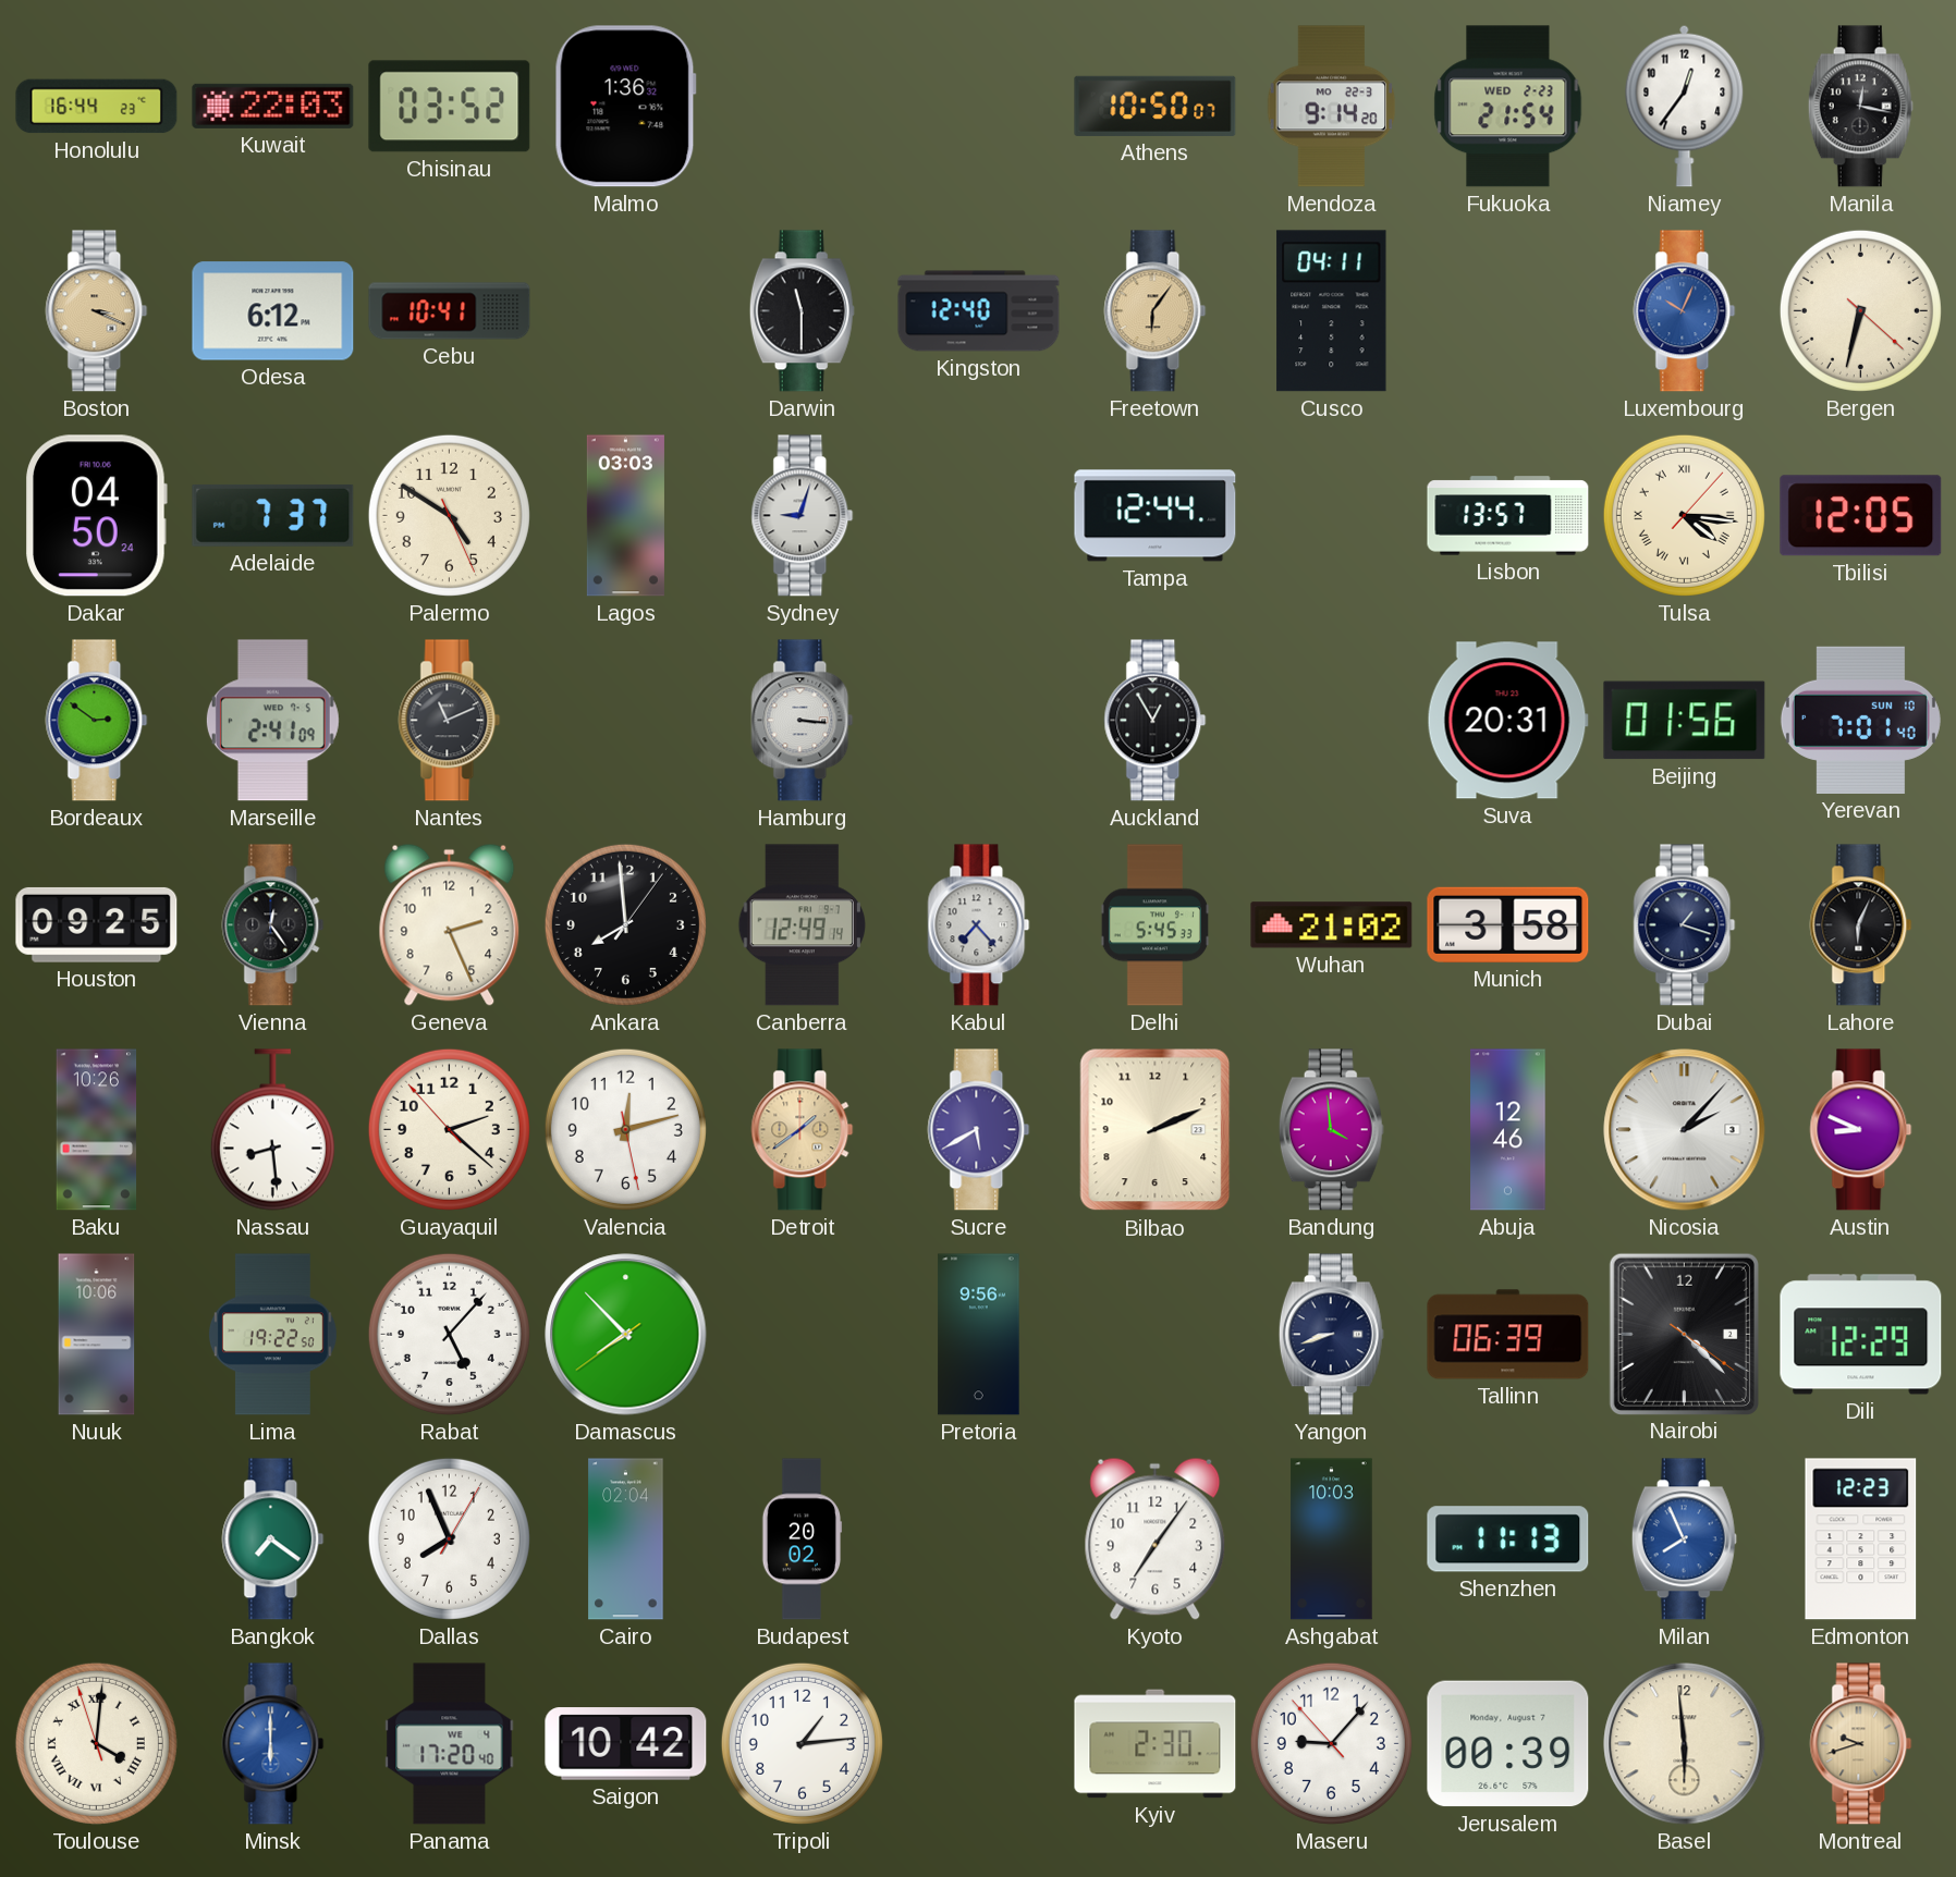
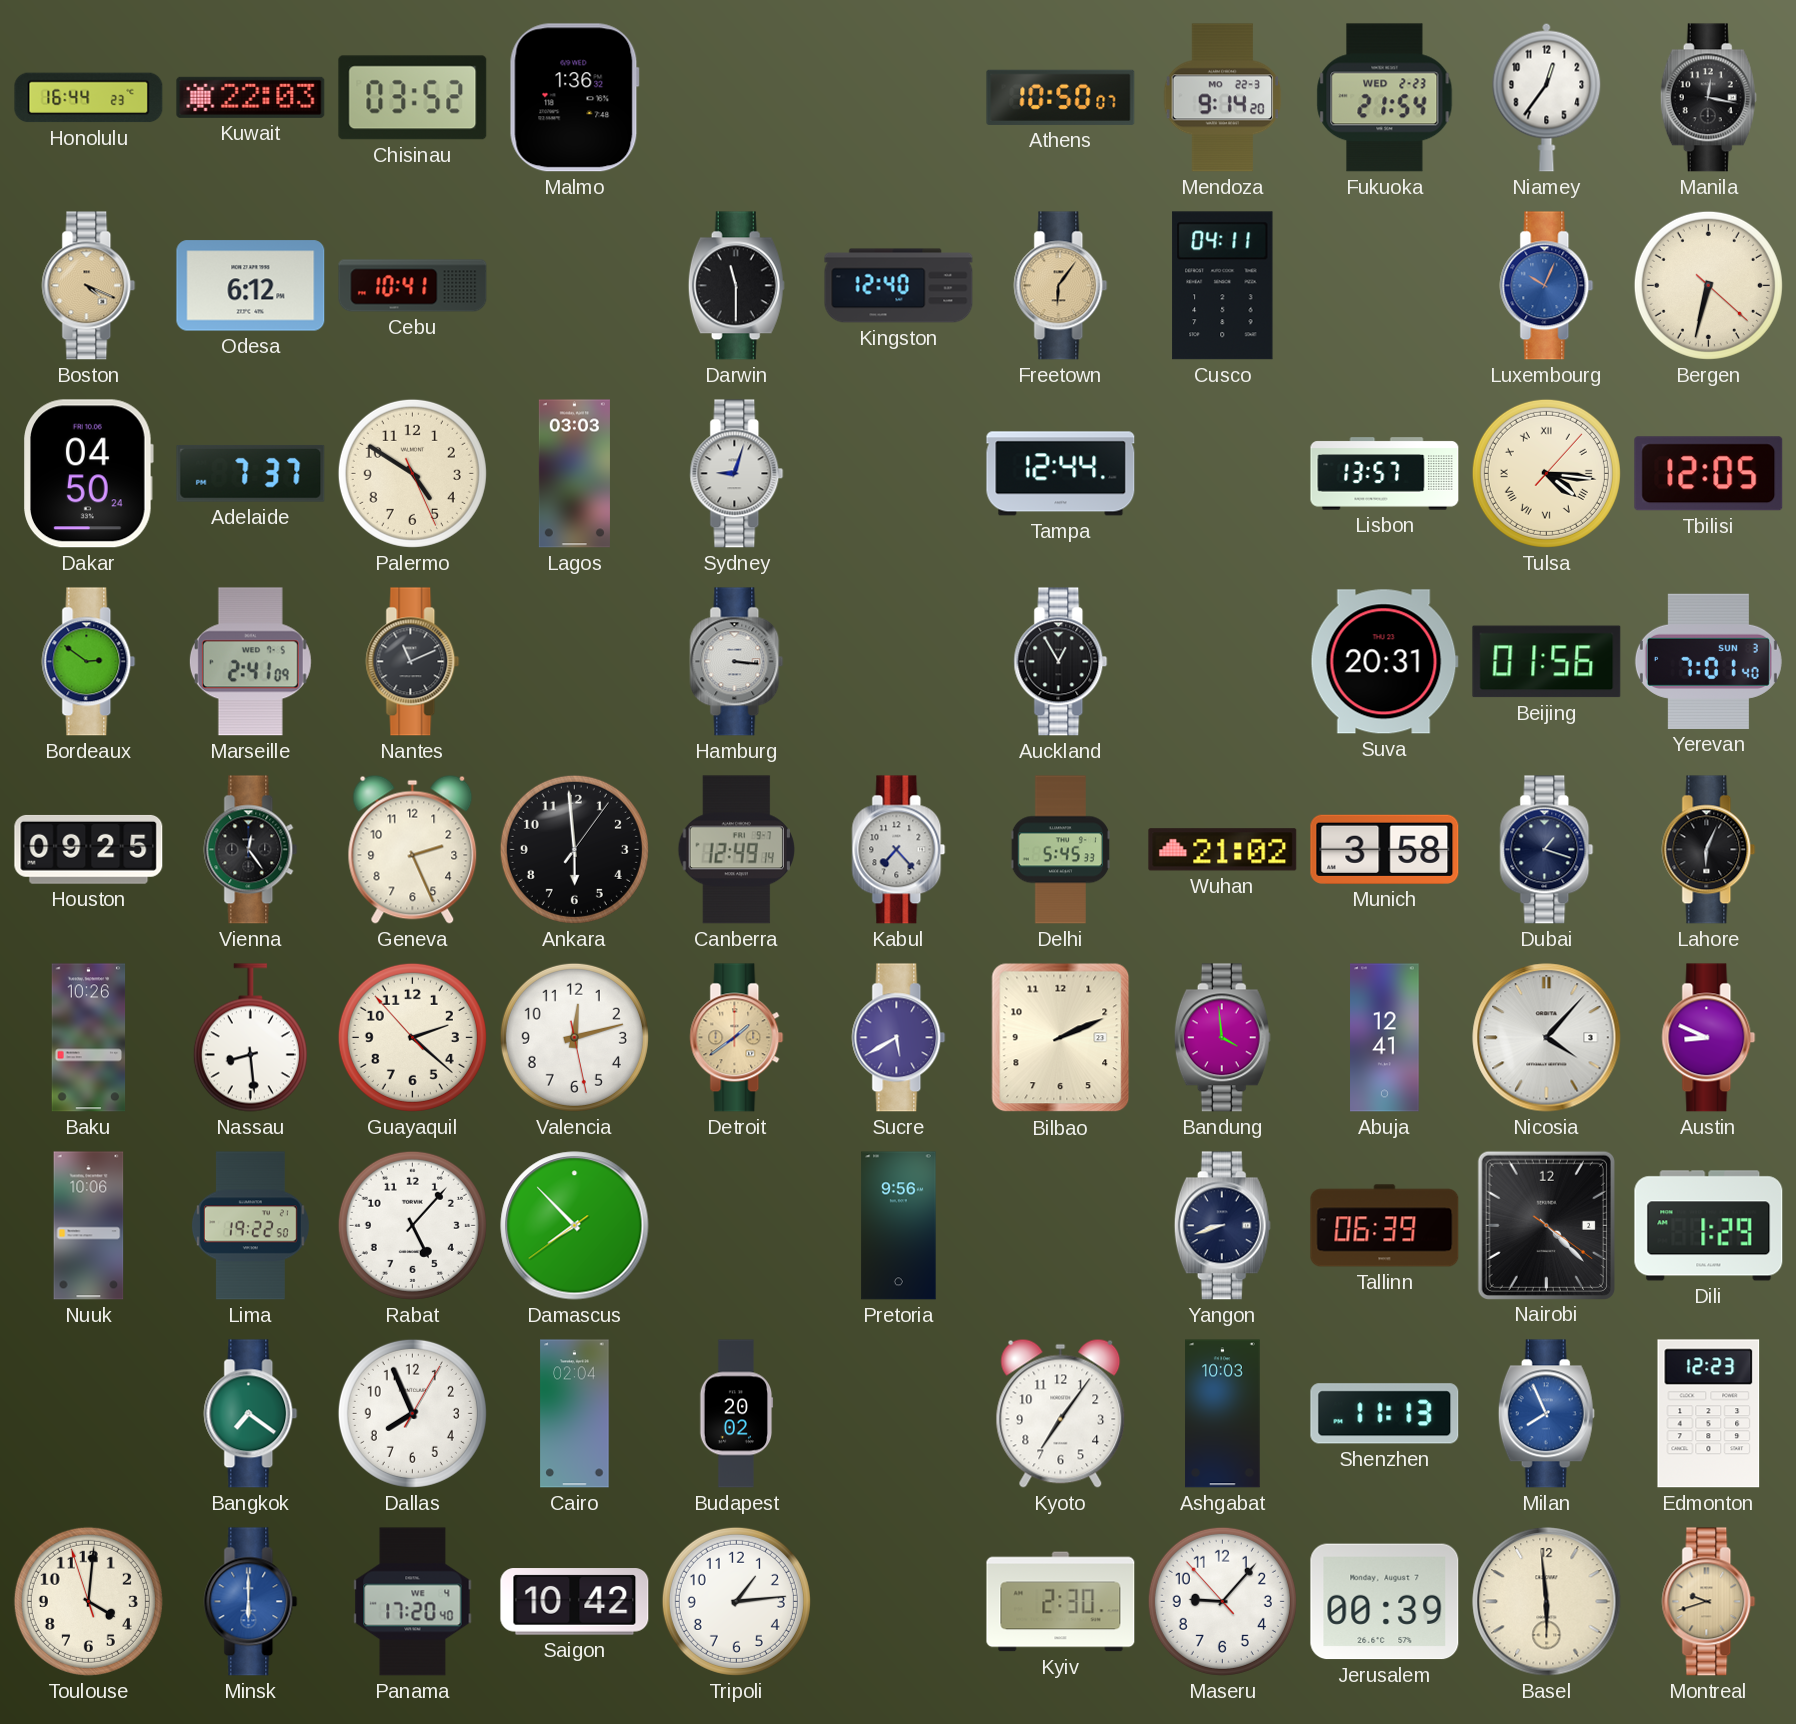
Boston: 3:19 -> 4:19 (89, 286)
Yerevan date: SUN 10 -> SUN 3 (1708, 661)
Ankara: 7:59 -> 5:59 (574, 849)
Abuja: 12:46 -> 12:41 (1385, 1038)
Nicosia: 2:07 -> 4:07 (1547, 1038)
Dili: 12:29 -> 1:29 (1709, 1226)
Toulouse numerals: Roman -> Arabic (88, 1601)
